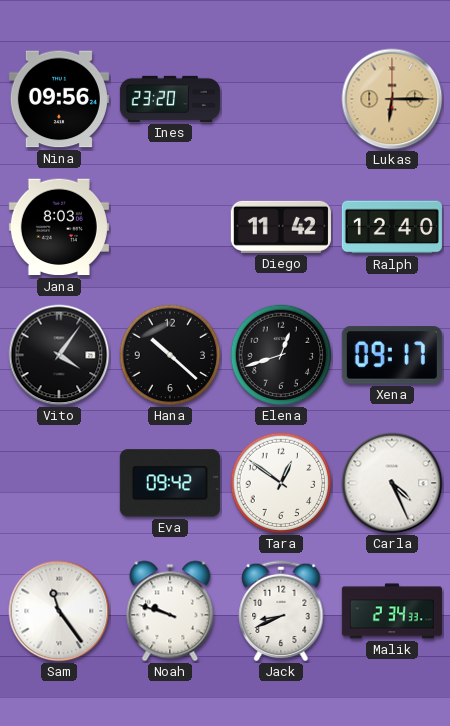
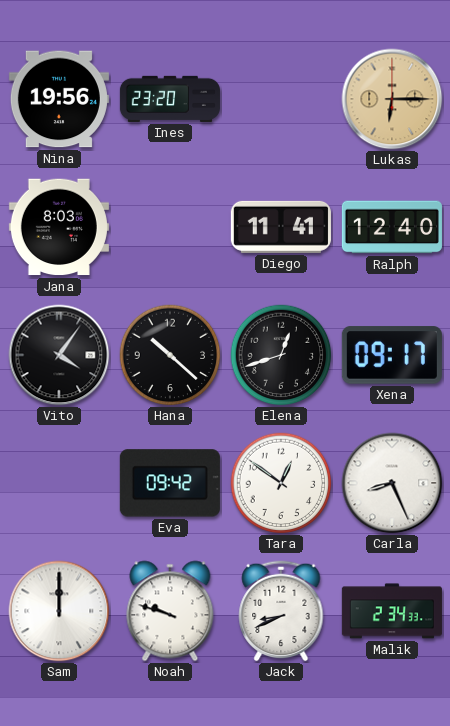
Nina: 09:56 -> 19:56 (59, 99)
Diego: 11:42 -> 11:41 (281, 227)
Carla: 4:26 -> 8:26 (392, 483)
Sam: 11:24 -> 12:00 (59, 611)
